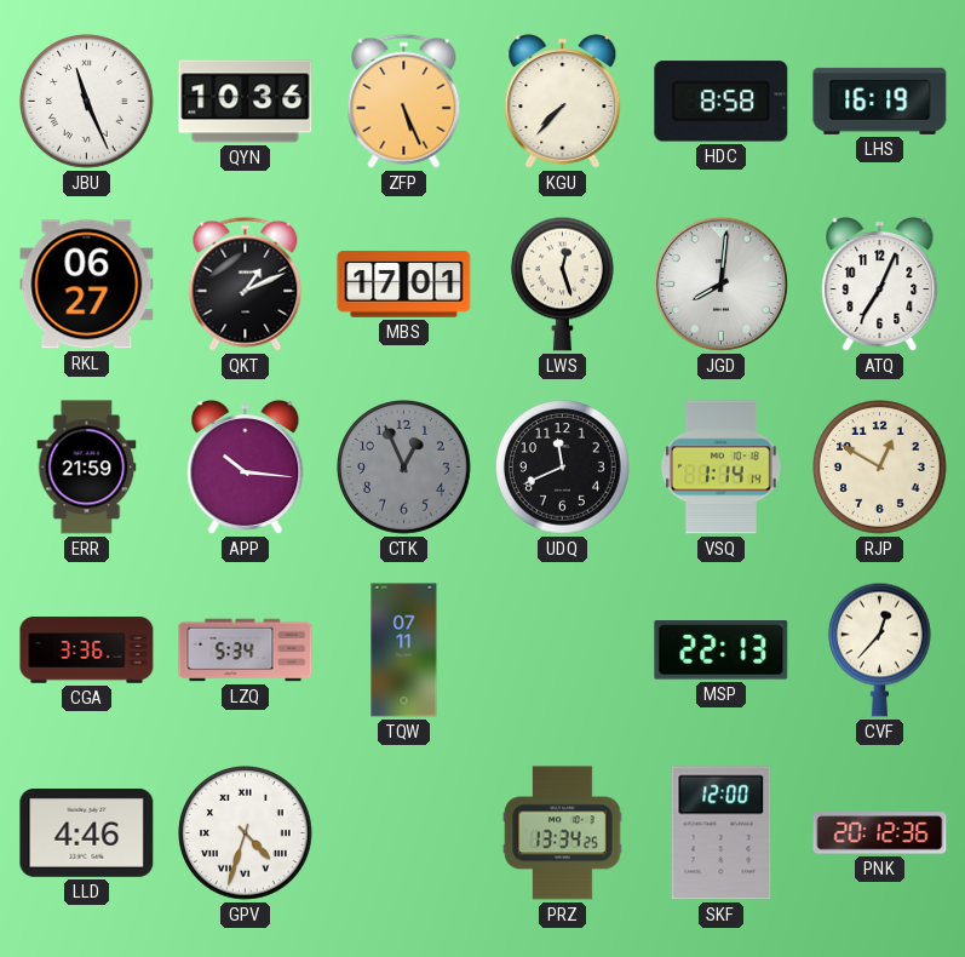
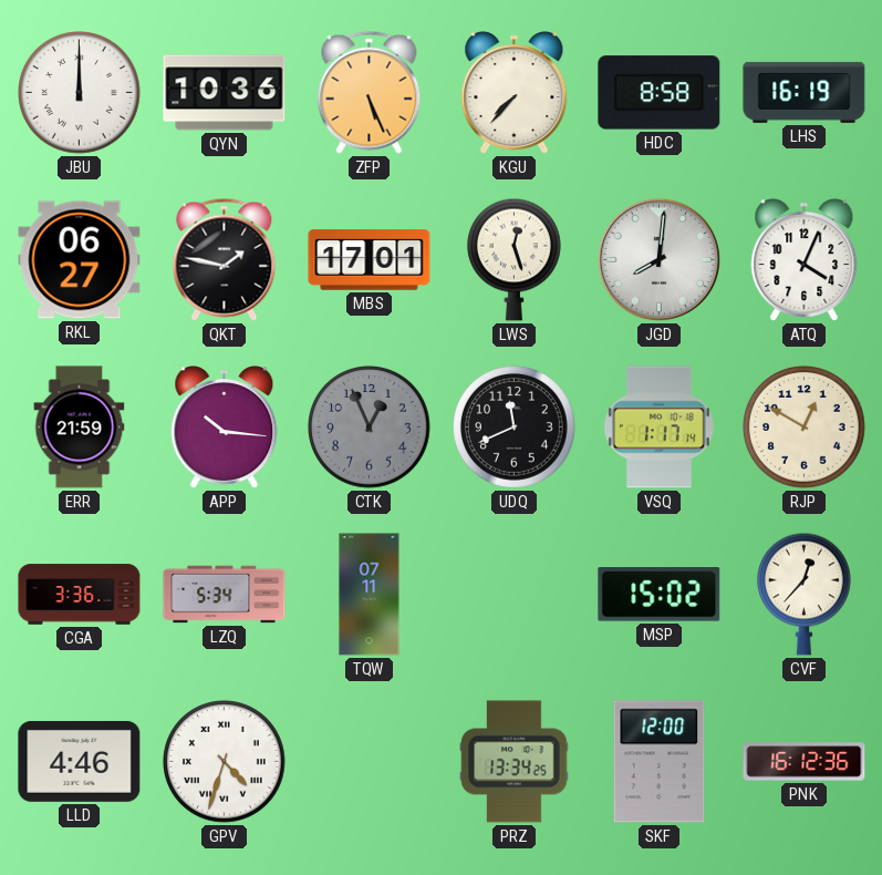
JBU: 11:26 -> 12:00 (80, 93)
QKT: 1:11 -> 1:47 (225, 259)
ATQ: 7:04 -> 4:04 (805, 260)
VSQ: 1:14 -> 1:17 (660, 428)
MSP: 22:13 -> 15:02 (660, 595)
PNK: 20:12 -> 16:12 (805, 762)
